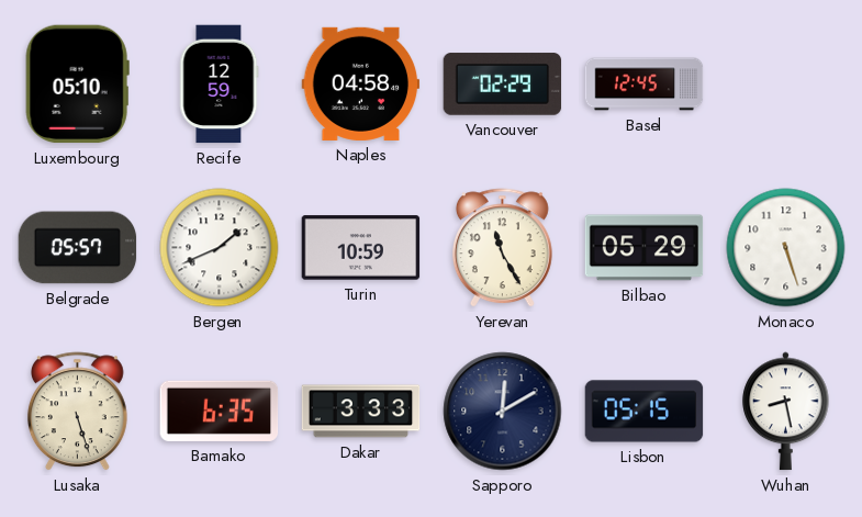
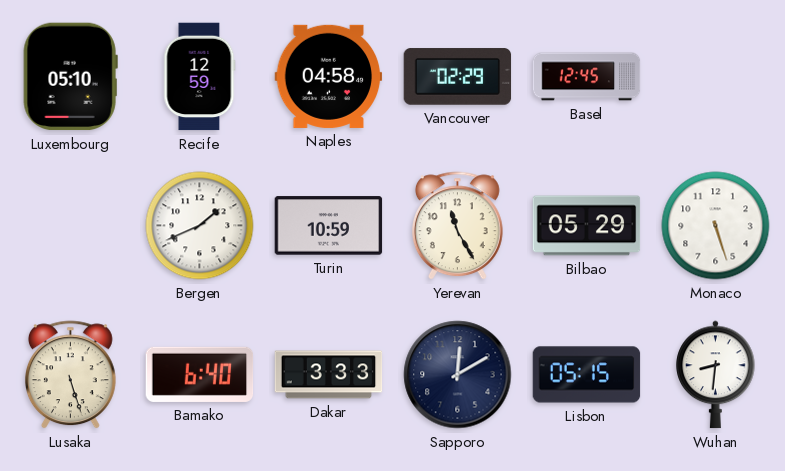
Belgrade: 05:57 -> none (78, 248)
Bamako: 6:35 -> 6:40 (200, 374)
Wuhan: 8:28 -> 8:31 (716, 375)
